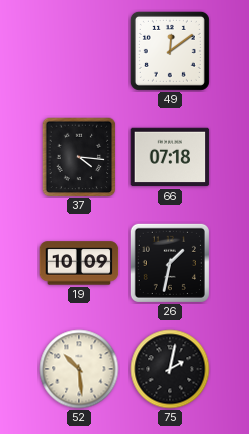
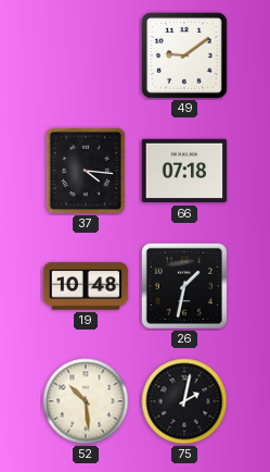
49: 12:09 -> 9:09 (184, 55)
19: 10:09 -> 10:48 (86, 286)
